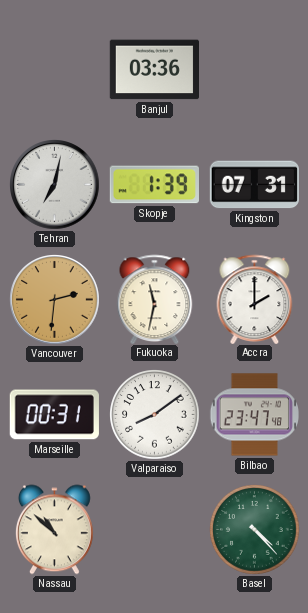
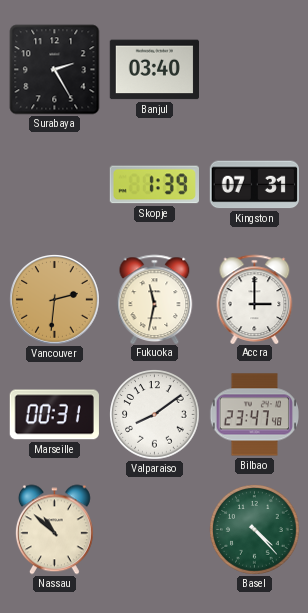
Surabaya: none -> 2:25 (55, 70)
Banjul: 03:36 -> 03:40 (154, 70)
Tehran: 7:02 -> none (55, 185)
Accra: 2:00 -> 3:00 (255, 299)
